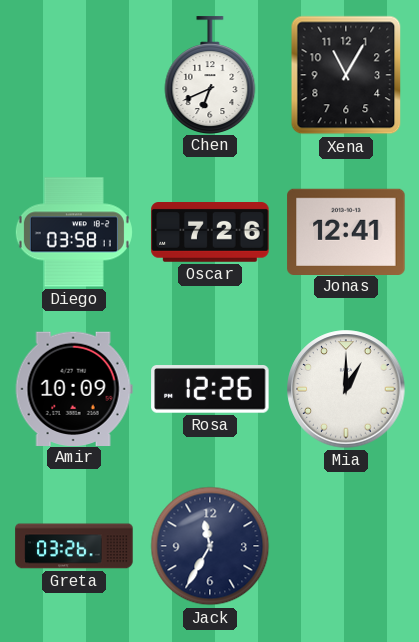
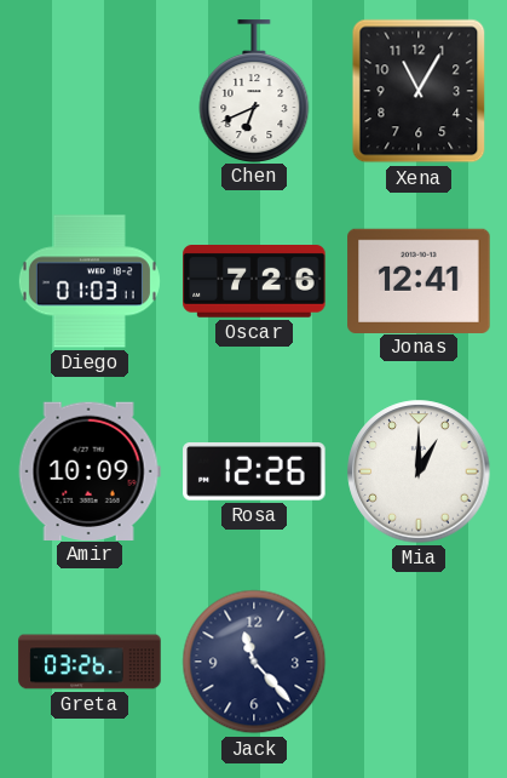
Diego: 03:58 -> 01:03 (90, 281)
Jack: 11:35 -> 11:23 (254, 662)
